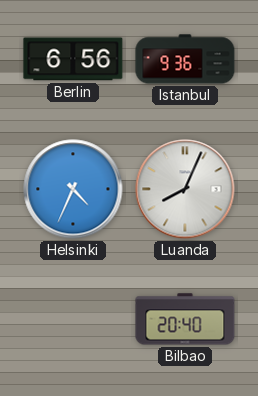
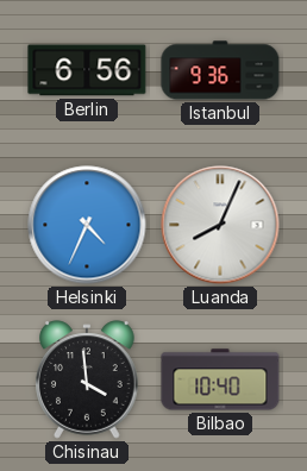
Chisinau: none -> 3:59 (87, 379)
Bilbao: 20:40 -> 10:40 (220, 379)
